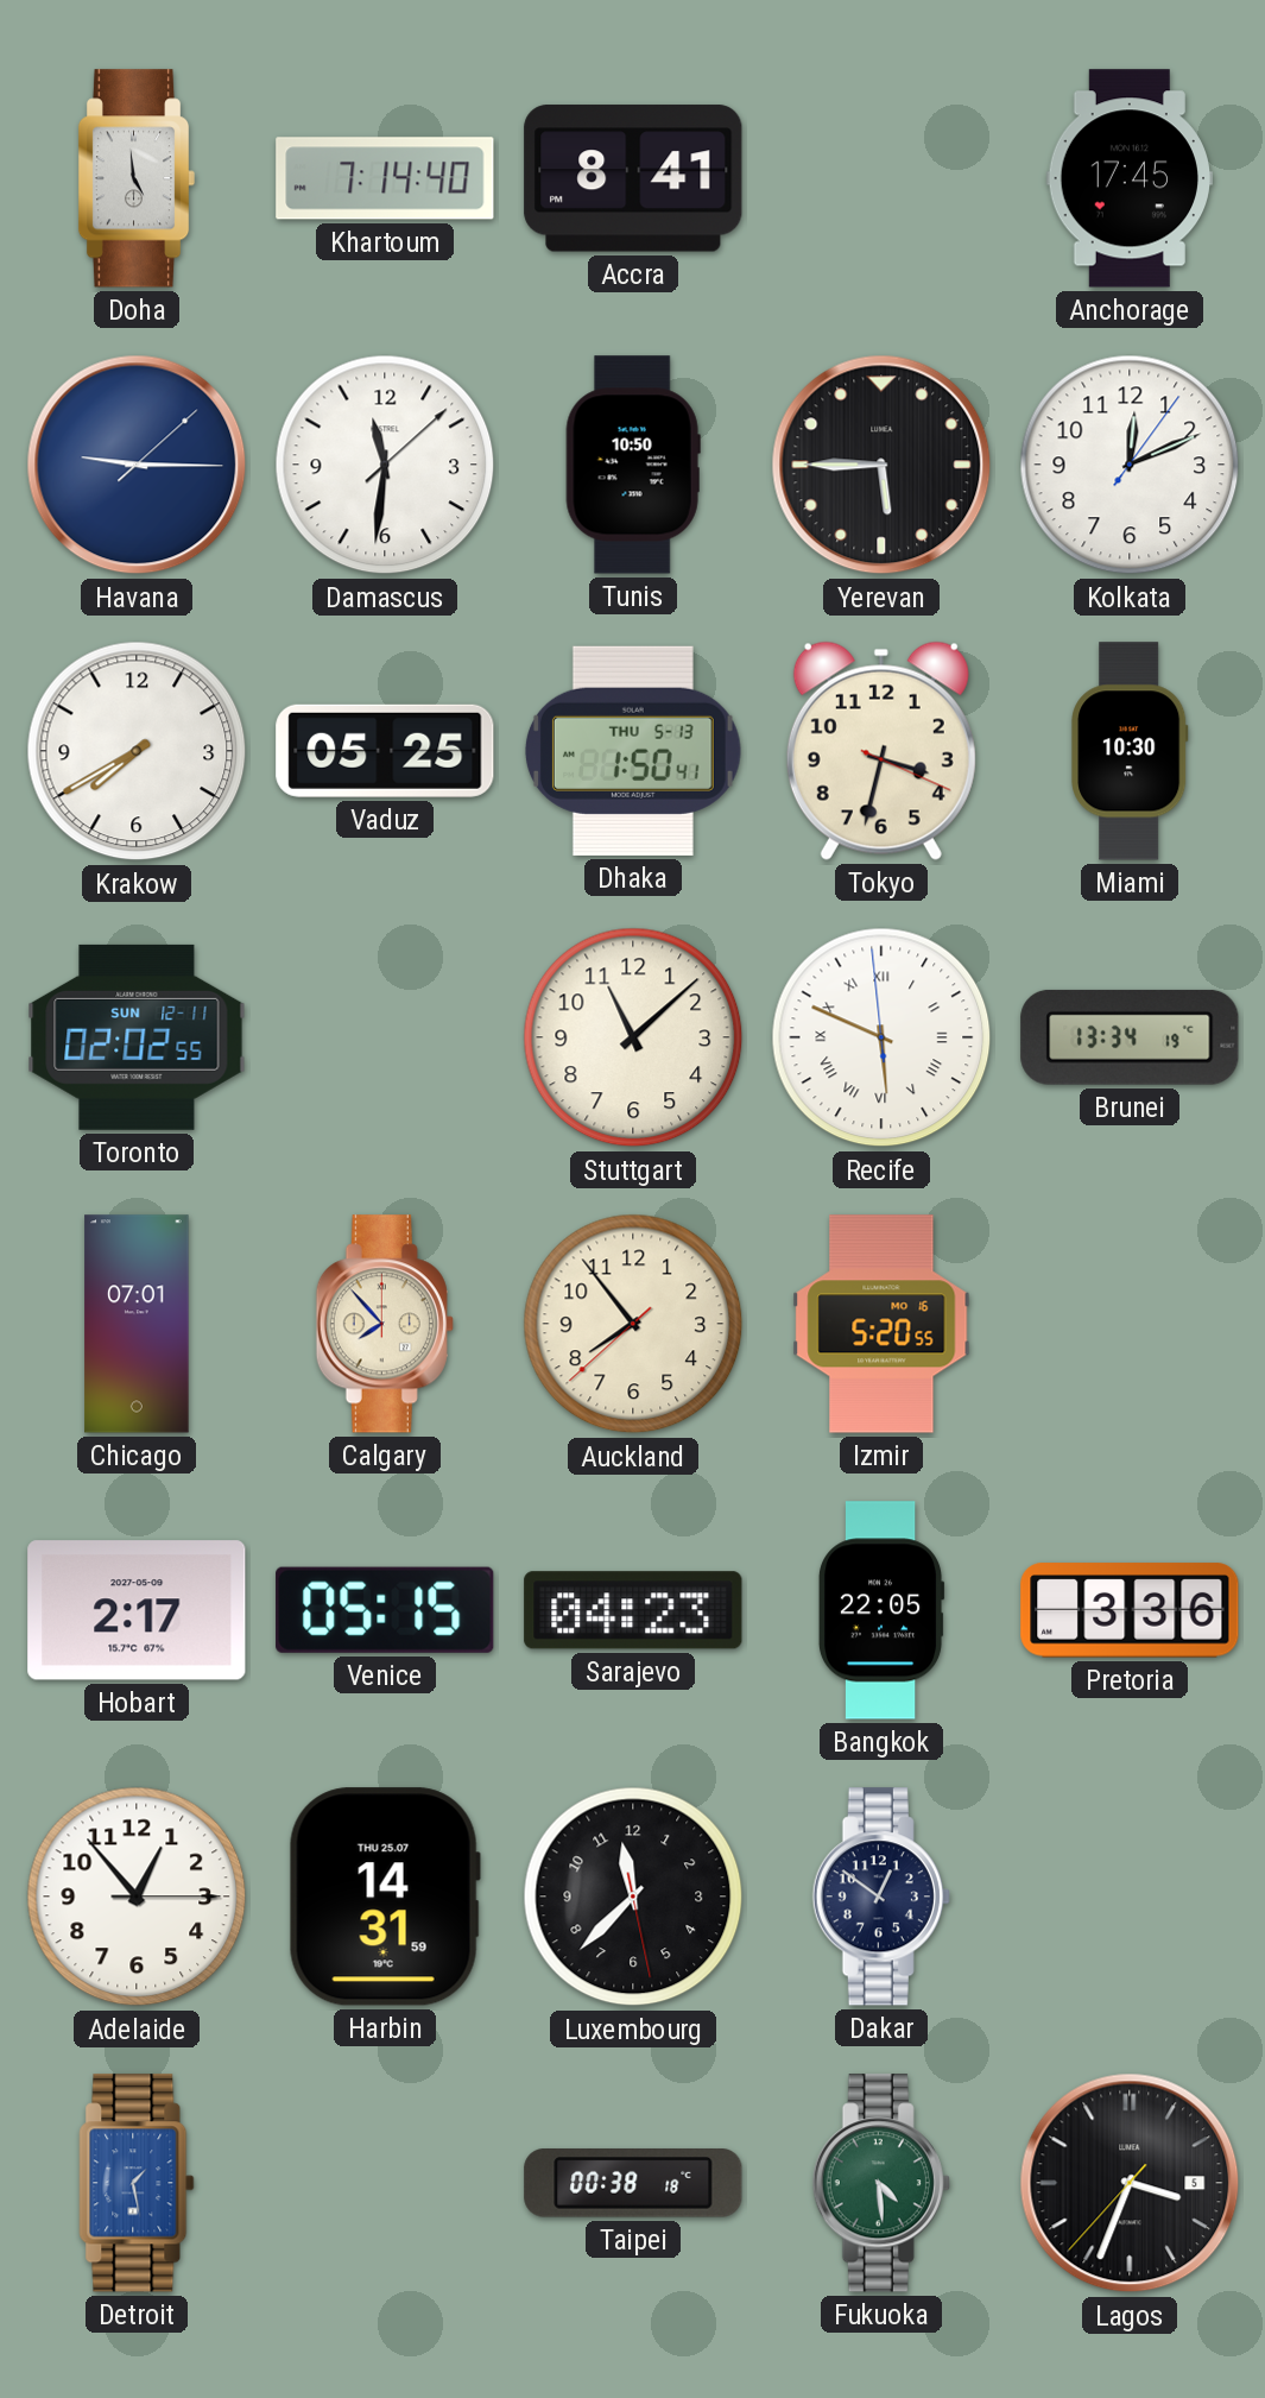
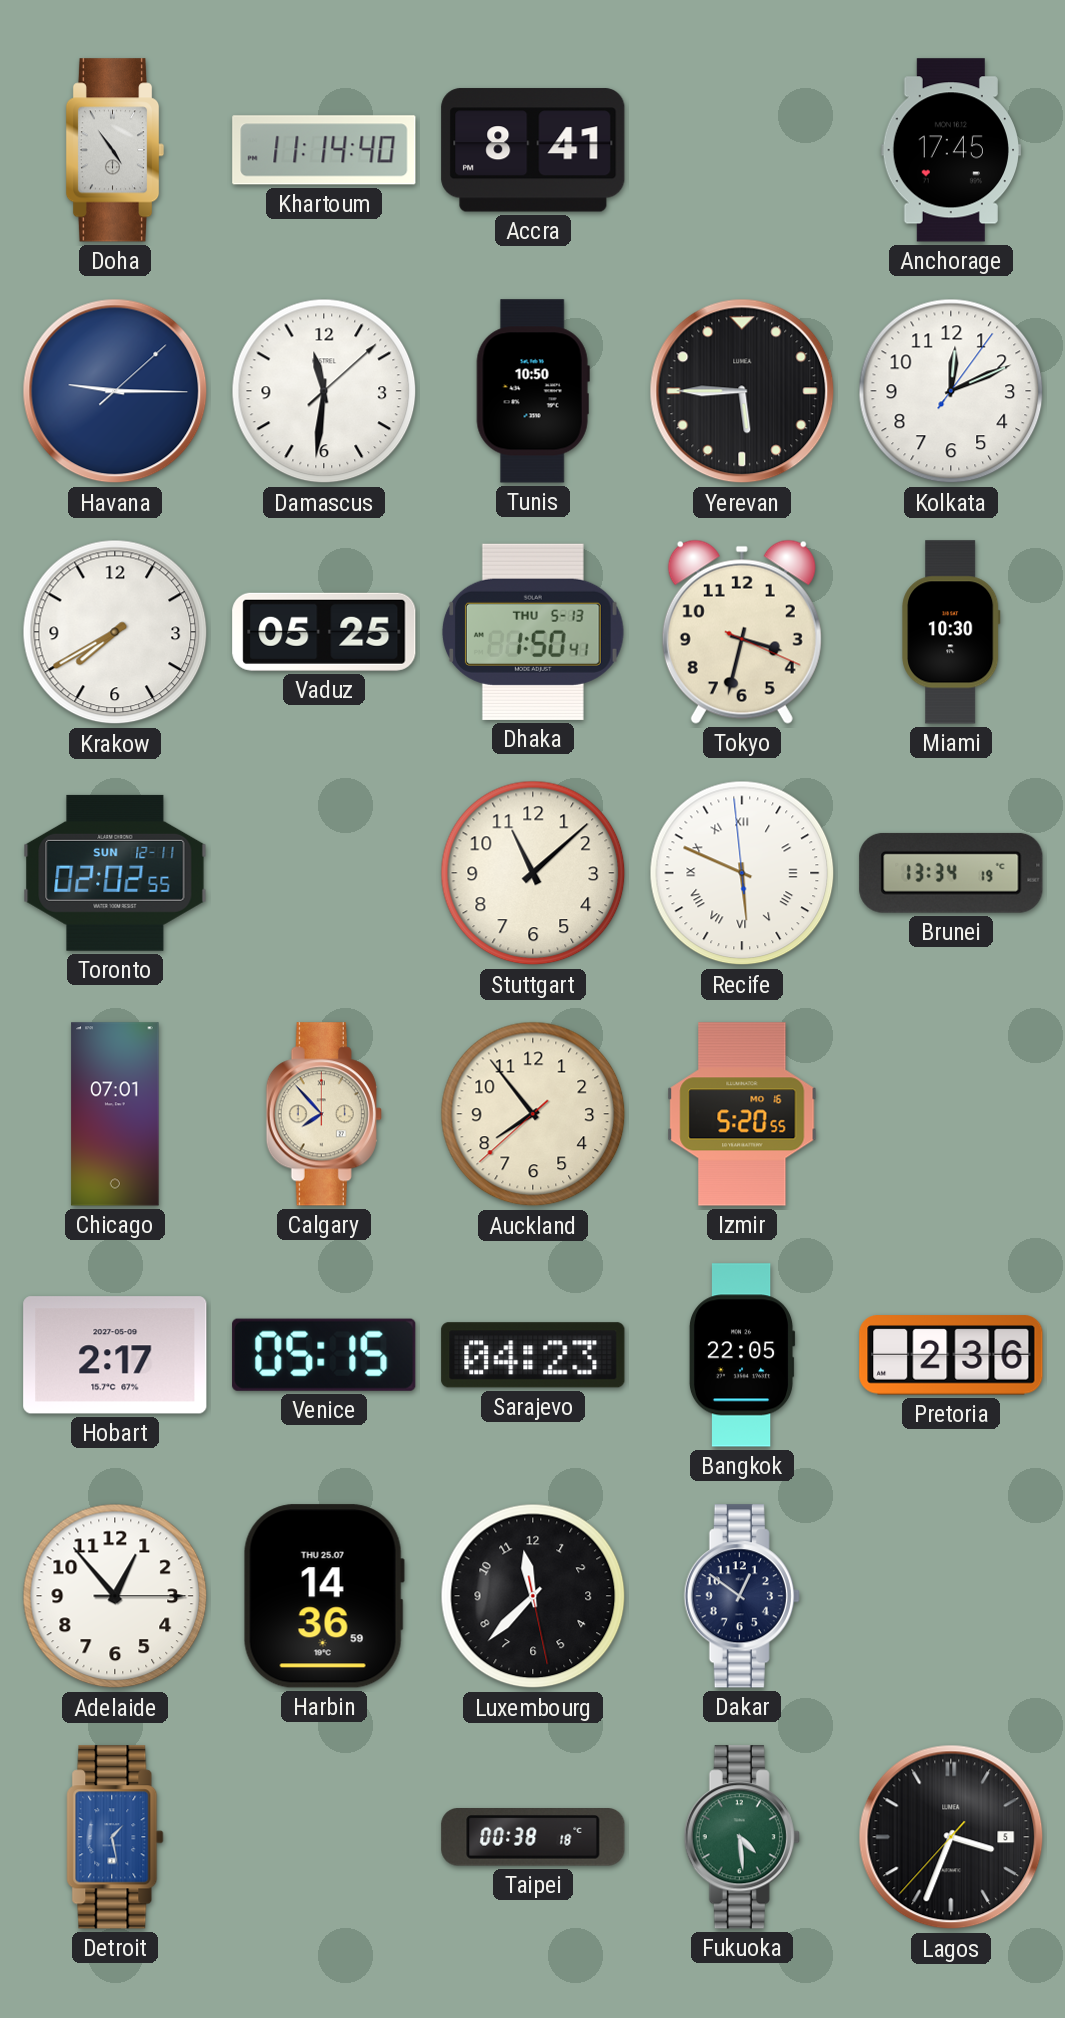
Doha: 4:59 -> 4:54 (115, 150)
Khartoum: 7:14 -> 11:14 (324, 150)
Pretoria: 3:36 -> 2:36 (951, 1355)
Harbin: 14:31 -> 14:36 (324, 1596)
